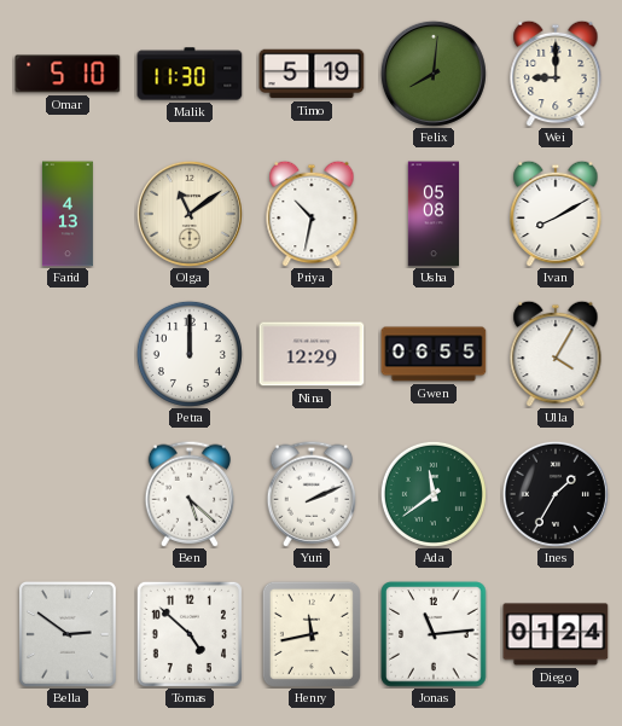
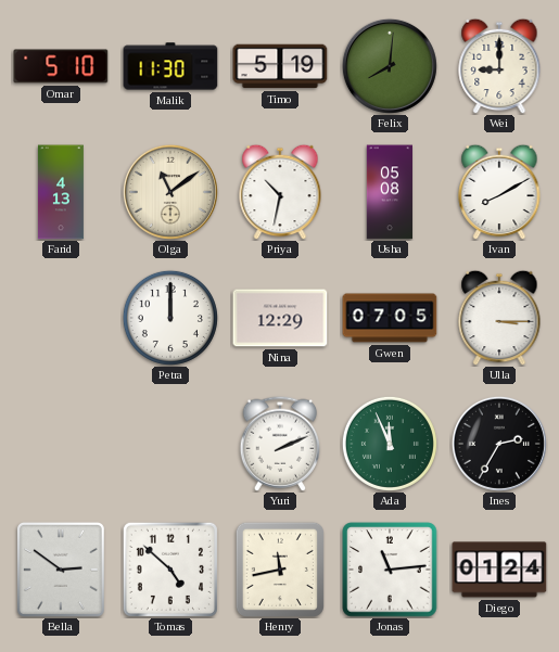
Gwen: 06:55 -> 07:05 (390, 318)
Ulla: 4:05 -> 3:15 (499, 318)
Ben: 5:22 -> none (190, 494)
Ada: 11:39 -> 11:56 (390, 444)
Ines: 1:35 -> 2:35 (499, 444)
